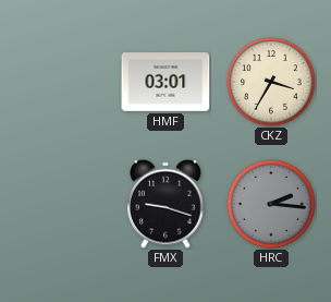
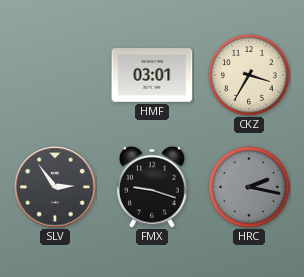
SLV: none -> 2:54 (55, 187)
HRC: 2:16 -> 2:17 (249, 187)
